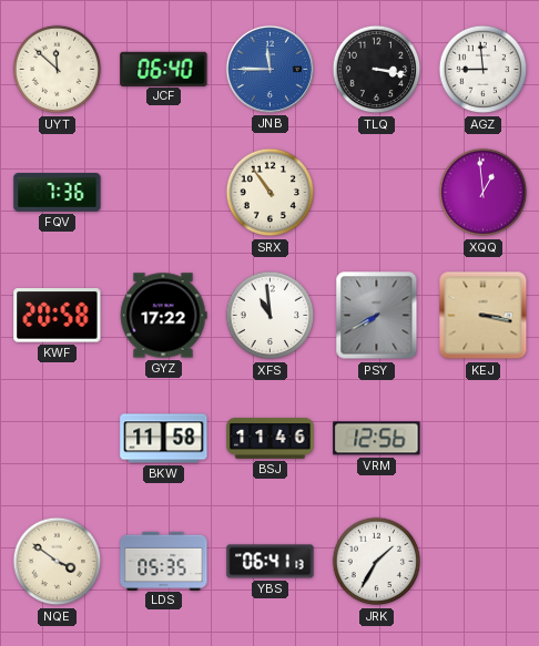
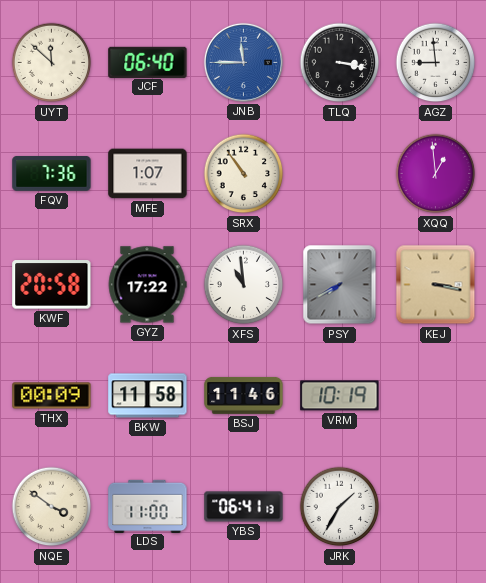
MFE: none -> 1:07 (148, 174)
THX: none -> 00:09 (52, 396)
VRM: 12:56 -> 10:19 (340, 396)
LDS: 05:35 -> 11:00 (148, 506)
